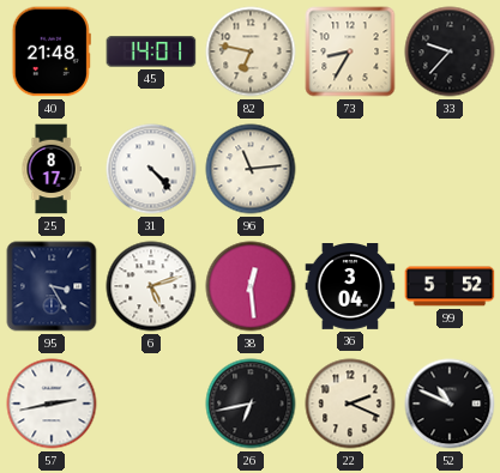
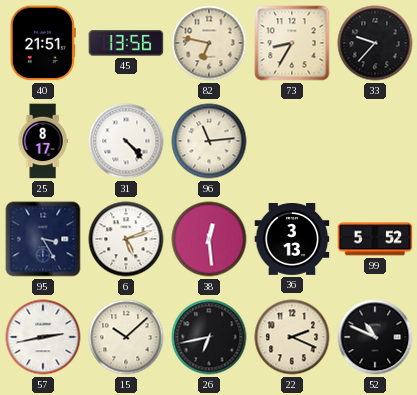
40: 21:48 -> 21:51 (43, 43)
45: 14:01 -> 13:56 (126, 43)
36: 3:04 -> 3:13 (292, 240)
15: none -> 10:08 (126, 337)
